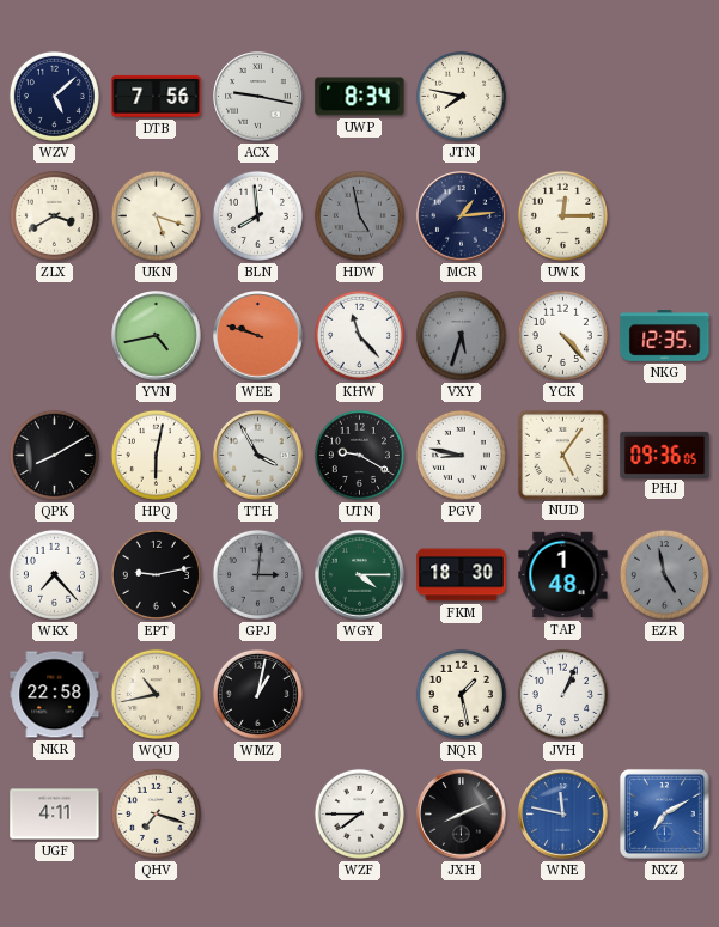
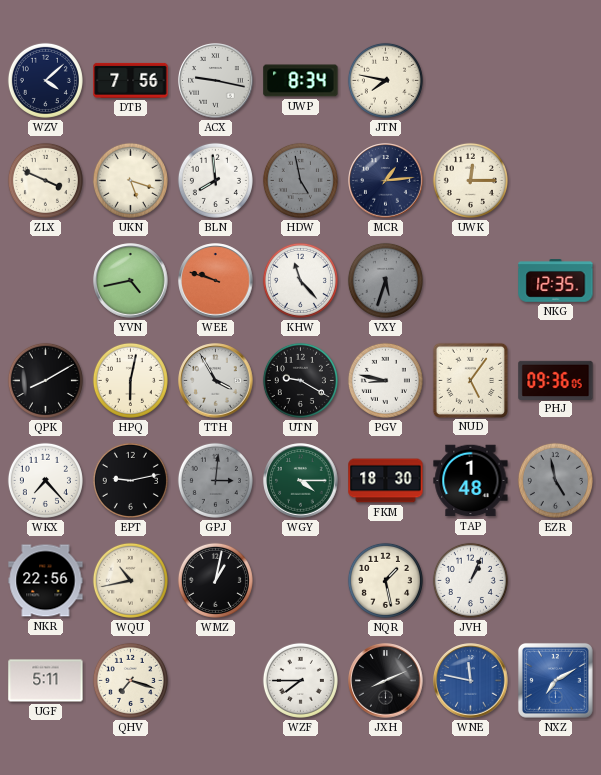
WZV: 5:08 -> 4:08 (45, 80)
ZLX: 3:40 -> 3:49 (45, 180)
YCK: 4:23 -> none (562, 335)
NKR: 22:58 -> 22:56 (46, 581)
UGF: 4:11 -> 5:11 (46, 681)
